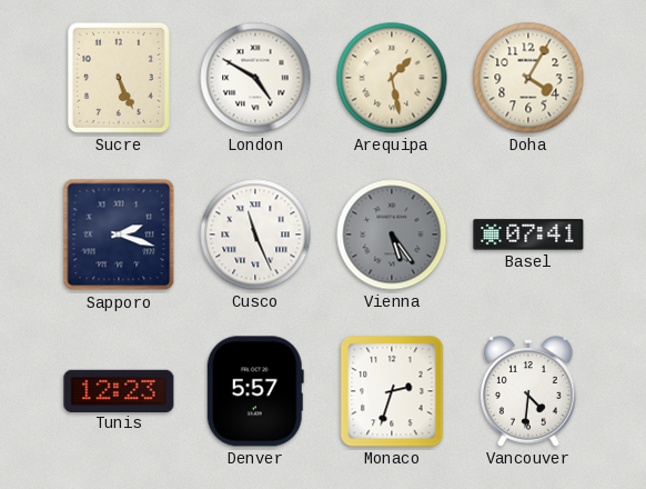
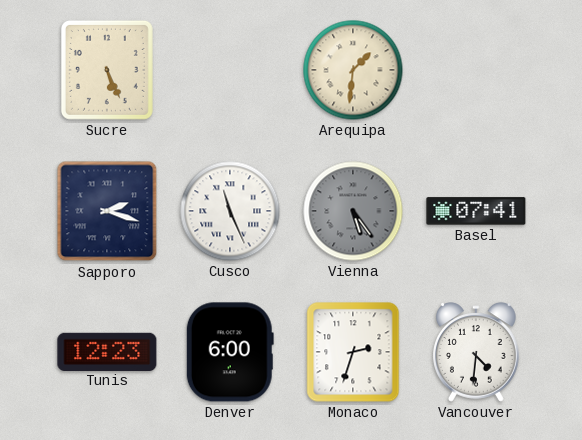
London: 4:50 -> none (255, 78)
Arequipa: 1:28 -> 1:31 (353, 70)
Doha: 4:05 -> none (528, 78)
Denver: 5:57 -> 6:00 (230, 352)
